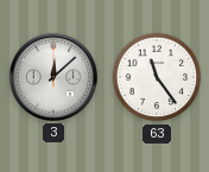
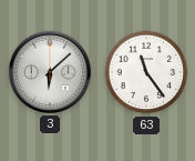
3: 12:08 -> 6:08 (50, 72)
